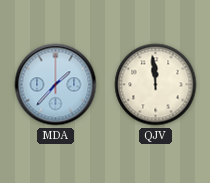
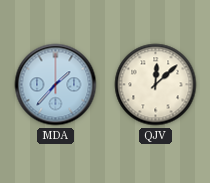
QJV: 11:59 -> 12:08 (156, 85)
